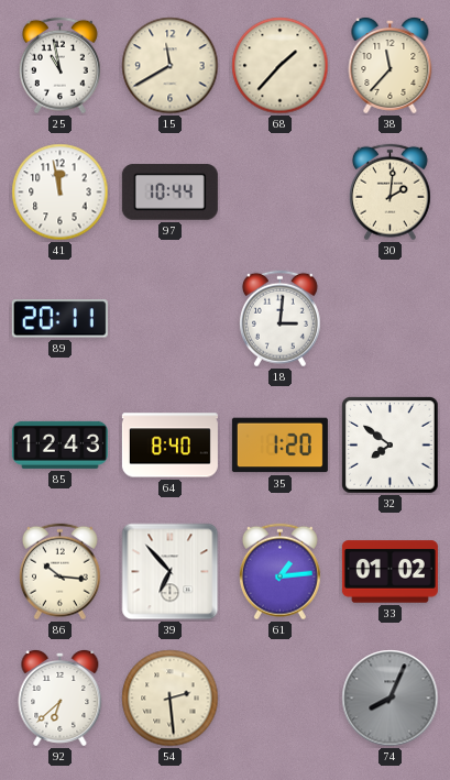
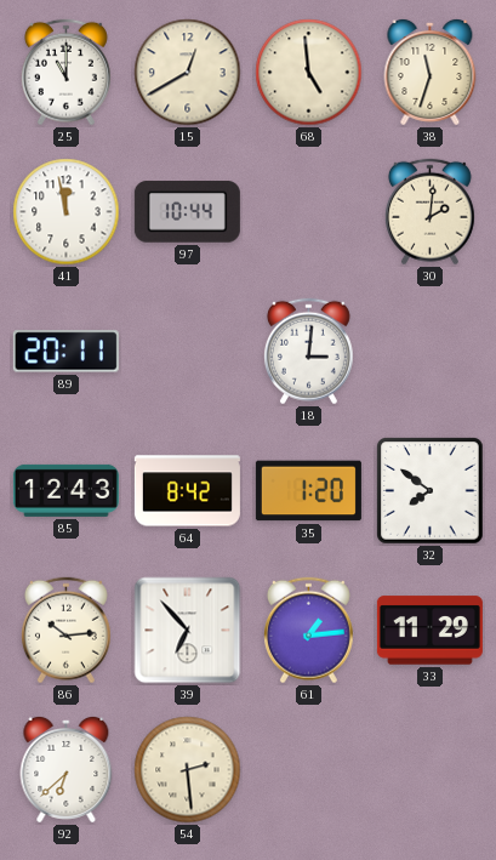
25: 10:58 -> 11:00 (65, 73)
15: 11:40 -> 12:40 (188, 73)
68: 1:37 -> 4:59 (309, 73)
38: 11:37 -> 11:33 (431, 72)
64: 8:40 -> 8:42 (187, 491)
86: 10:16 -> 10:14 (65, 631)
33: 01:02 -> 11:29 (429, 631)
74: 8:04 -> none (391, 699)
